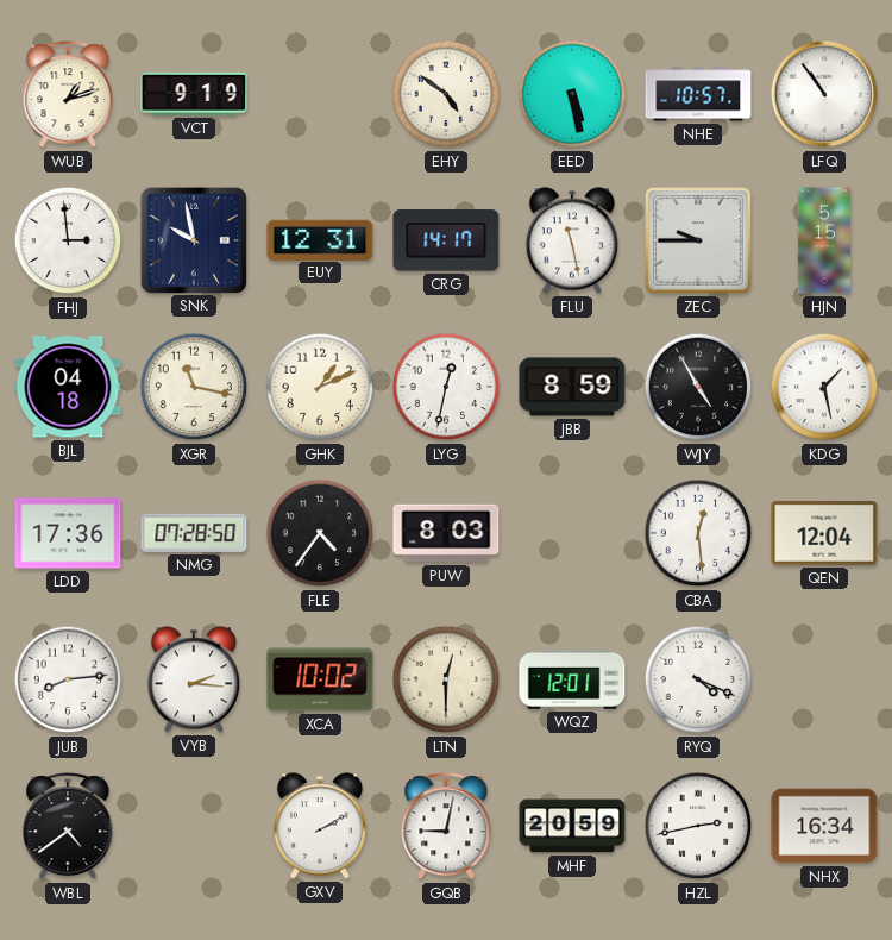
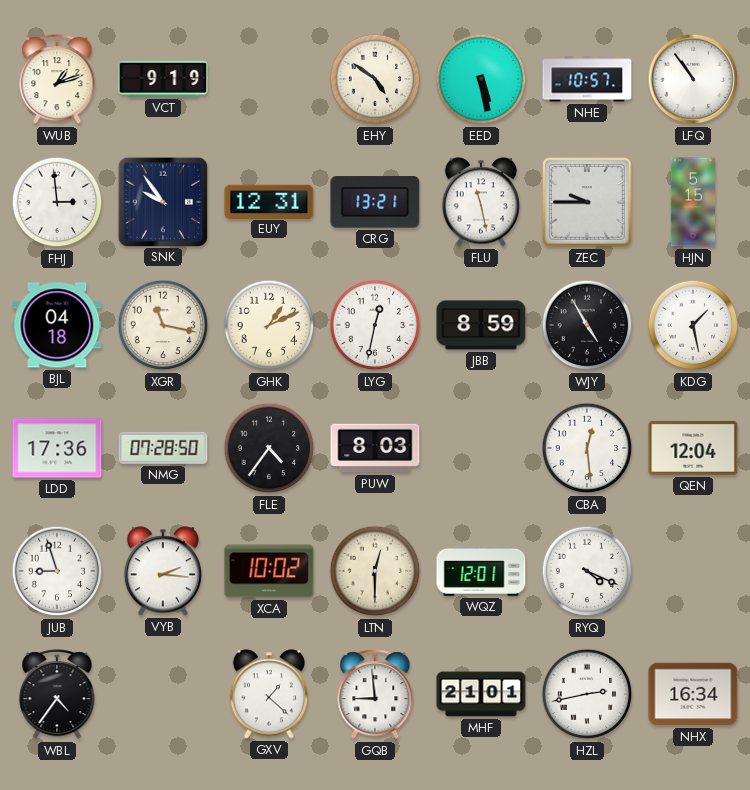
SNK: 9:58 -> 9:54 (162, 201)
CRG: 14:17 -> 13:21 (375, 202)
JUB: 8:14 -> 8:57 (57, 571)
WBL: 4:39 -> 4:36 (57, 695)
GXV: 2:10 -> 1:22 (268, 694)
GQB: 9:02 -> 8:59 (375, 695)
MHF: 20:59 -> 21:01 (481, 694)
